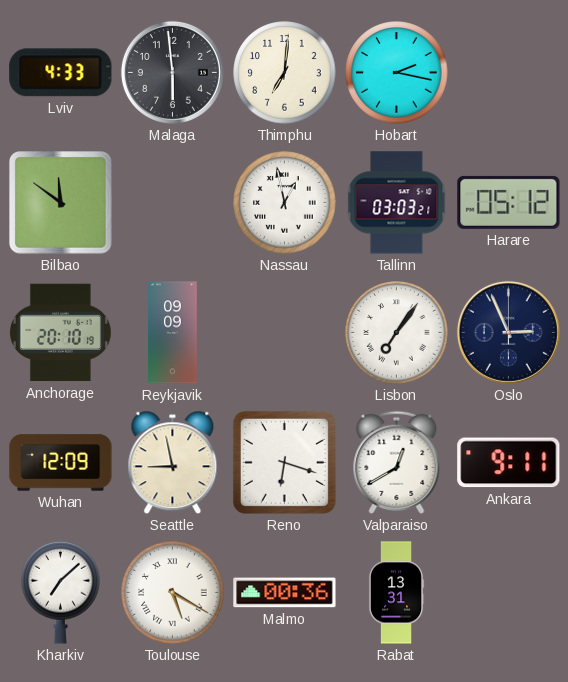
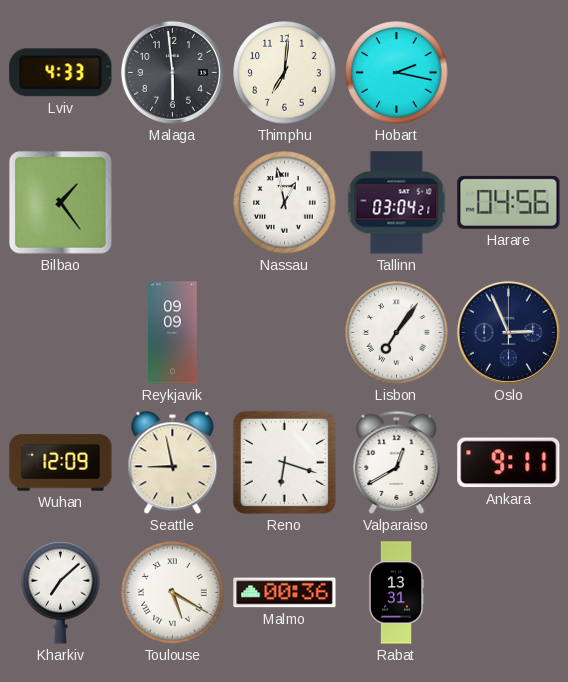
Bilbao: 11:51 -> 1:24 (61, 203)
Tallinn: 03:03 -> 03:04 (397, 203)
Harare: 05:12 -> 04:56 (509, 202)
Anchorage: 20:10 -> none (60, 333)
